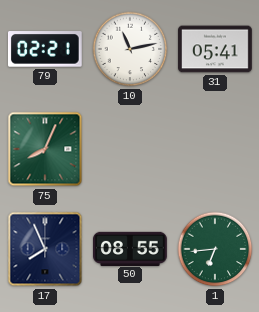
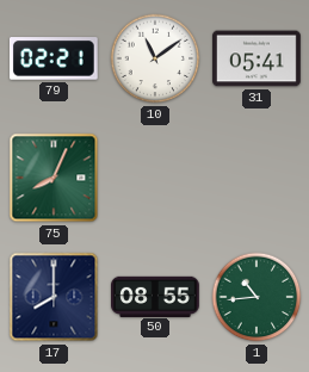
10: 11:13 -> 11:09 (155, 58)
17: 7:56 -> 8:00 (54, 297)
1: 6:44 -> 10:44 (257, 297)
